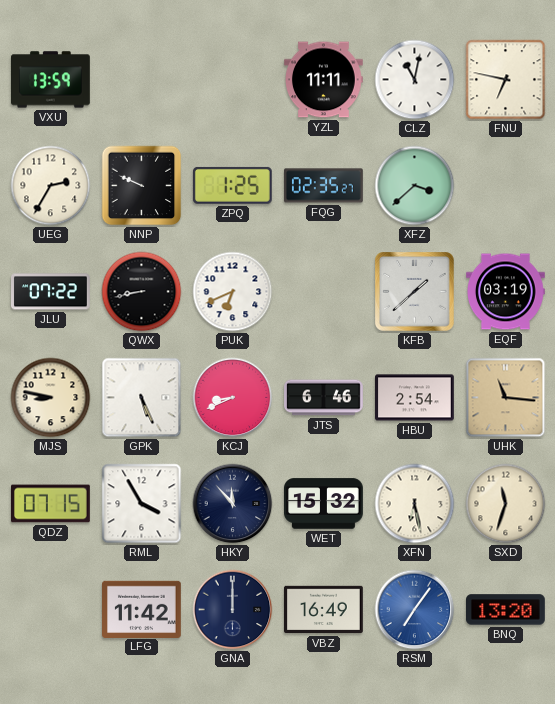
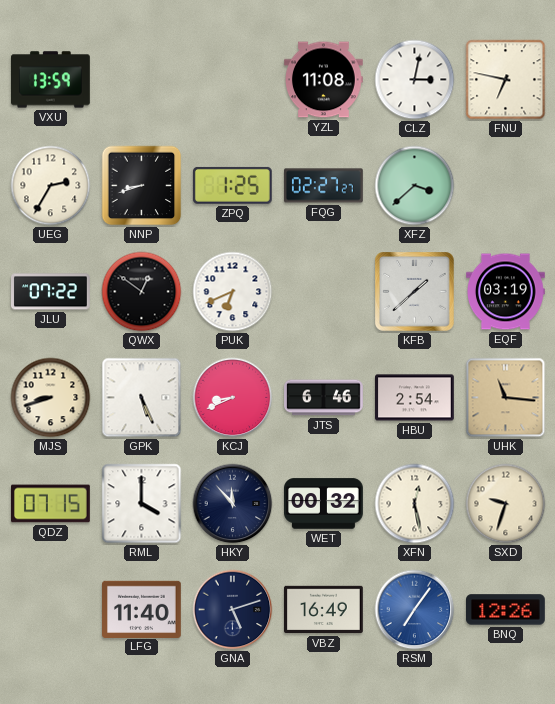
YZL: 11:11 -> 11:08 (324, 80)
CLZ: 11:02 -> 3:02 (415, 80)
NNP: 9:49 -> 8:42 (142, 186)
FQG: 02:35 -> 02:27 (324, 186)
QWX: 8:43 -> 12:51 (142, 292)
MJS: 8:47 -> 8:42 (51, 398)
RML: 3:55 -> 4:00 (142, 504)
WET: 15:32 -> 00:32 (324, 504)
XFN: 6:28 -> 12:28 (415, 504)
SXD: 11:33 -> 9:33 (506, 504)
LFG: 11:42 -> 11:40 (142, 609)
GNA: 12:00 -> 5:12 (233, 610)
BNQ: 13:20 -> 12:26 (506, 610)
